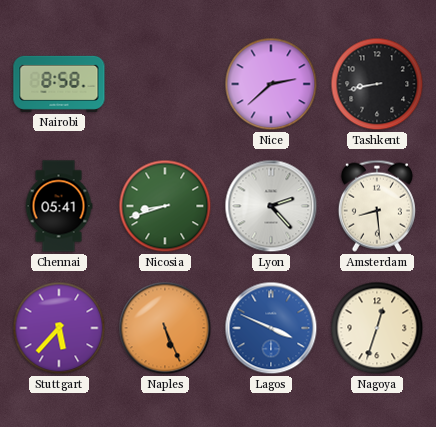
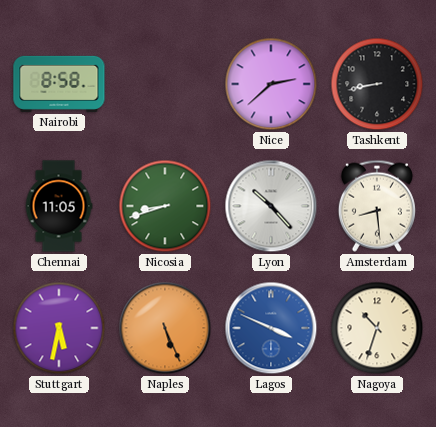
Chennai: 05:41 -> 11:05 (59, 206)
Lyon: 2:23 -> 10:23 (271, 206)
Stuttgart: 5:37 -> 5:32 (59, 328)
Nagoya: 12:33 -> 10:33 (377, 328)
